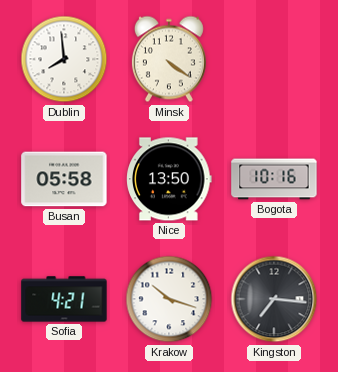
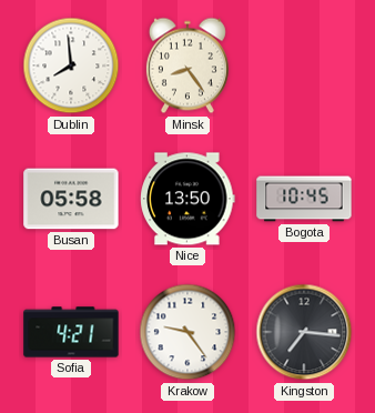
Minsk: 4:21 -> 8:24 (187, 66)
Bogota: 10:16 -> 10:45 (304, 199)
Krakow: 10:18 -> 9:24 (187, 332)
